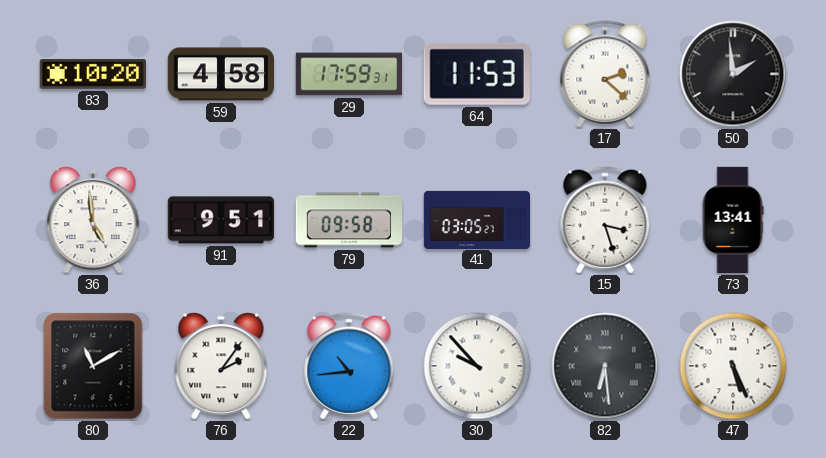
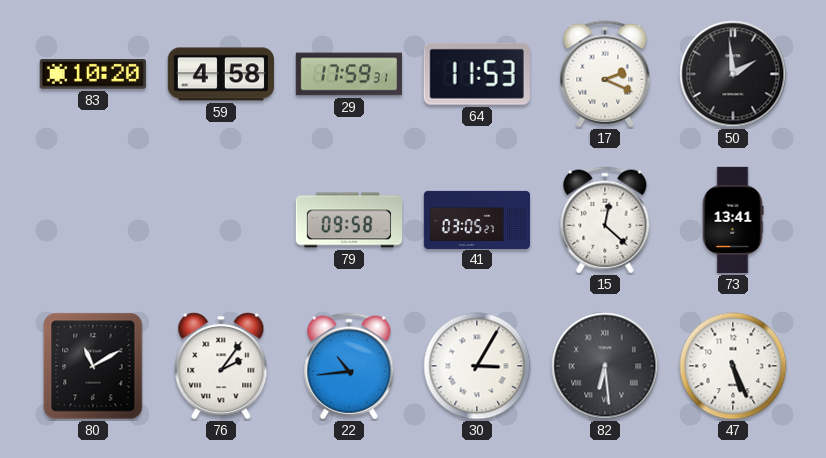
17: 2:22 -> 2:19 (605, 74)
36: 4:59 -> none (93, 220)
91: 9:51 -> none (220, 220)
15: 3:27 -> 12:22 (605, 220)
30: 9:53 -> 3:05 (477, 366)
